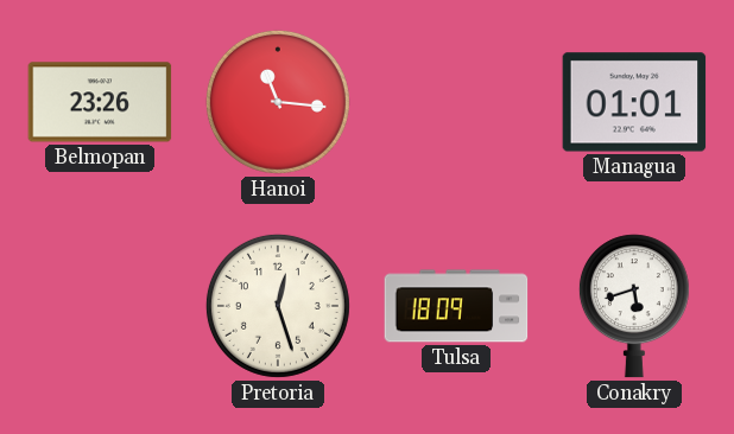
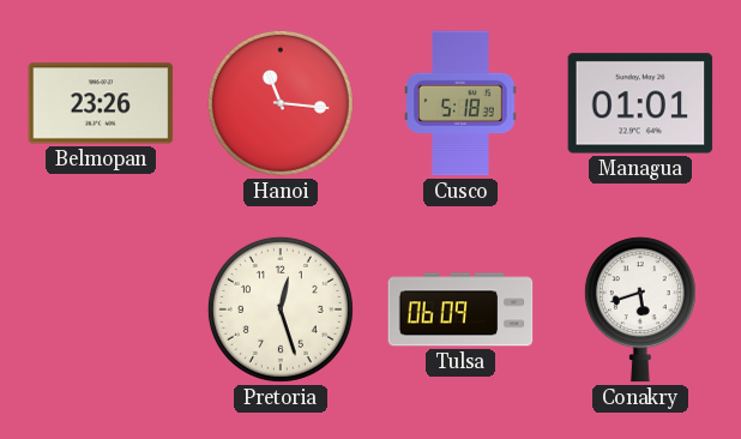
Cusco: none -> 5:18 (460, 103)
Tulsa: 18:09 -> 06:09 (460, 309)
